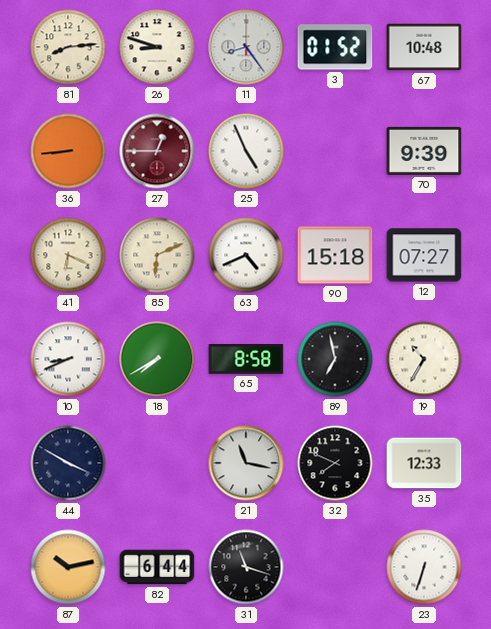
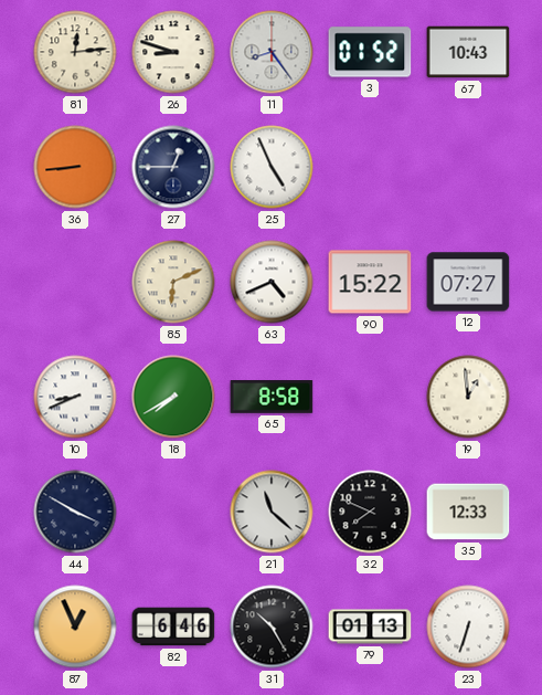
81: 8:14 -> 12:14 (75, 52)
67: 10:48 -> 10:43 (468, 52)
27 dial: burgundy -> navy (173, 167)
70: 9:39 -> none (424, 151)
41: 6:19 -> none (68, 255)
90: 15:18 -> 15:22 (370, 282)
89: 6:58 -> none (335, 359)
19: 10:35 -> 12:59 (468, 397)
21: 11:17 -> 11:22 (272, 512)
87: 10:13 -> 12:56 (75, 626)
82: 6:44 -> 6:46 (173, 626)
31: 11:18 -> 10:25 (272, 626)
79: none -> 01:13 (370, 626)
